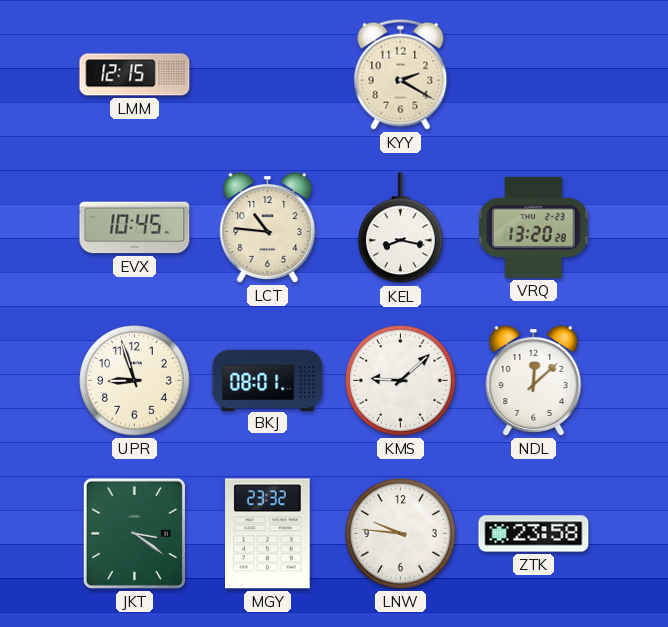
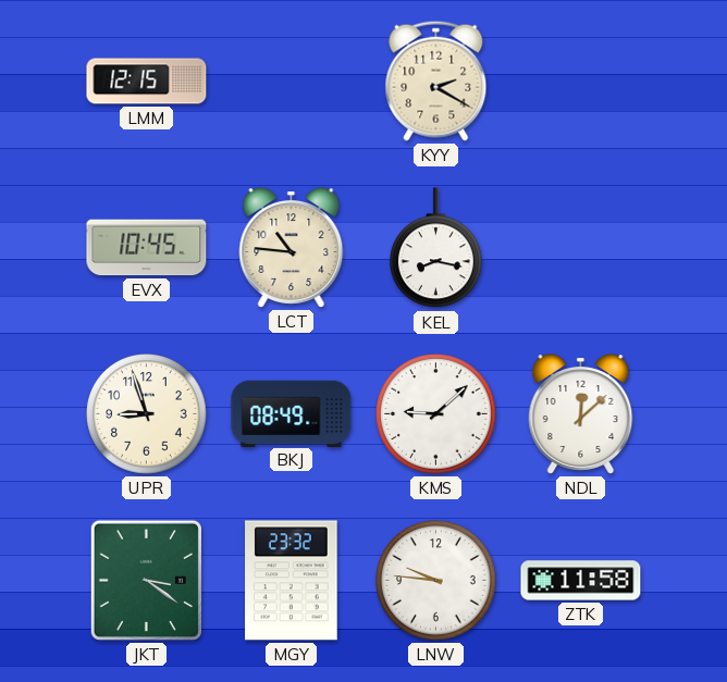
VRQ: 13:20 -> none (534, 227)
BKJ: 08:01 -> 08:49 (292, 413)
ZTK: 23:58 -> 11:58 (581, 581)
